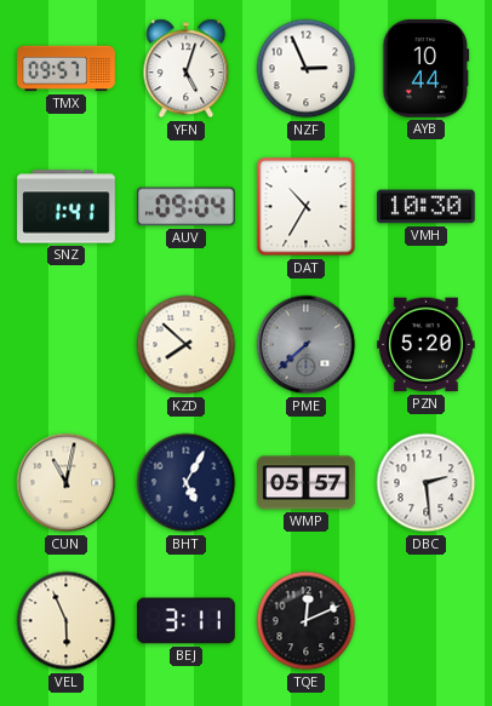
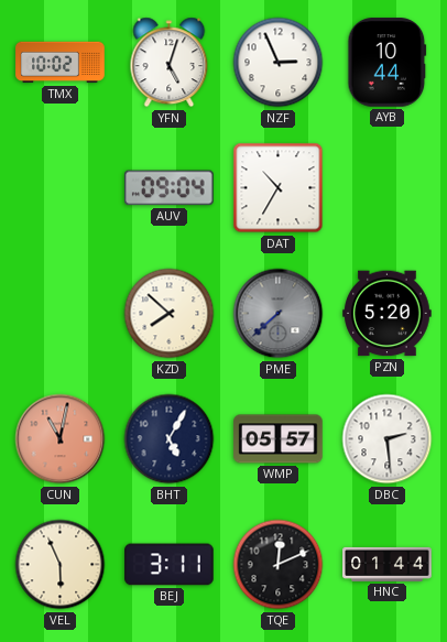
TMX: 09:57 -> 10:02 (61, 63)
SNZ: 1:41 -> none (67, 207)
VMH: 10:30 -> none (427, 207)
CUN dial: cream -> salmon (61, 439)
HNC: none -> 01:44 (388, 564)
